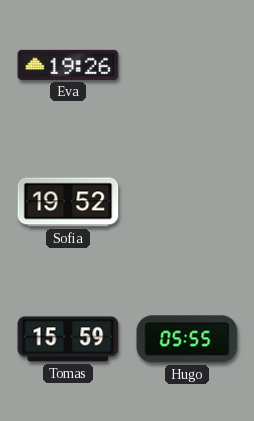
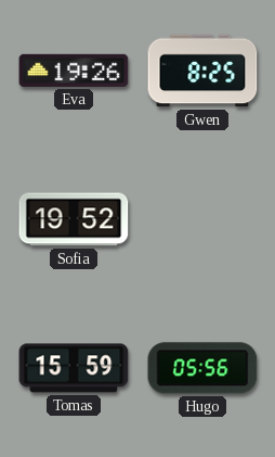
Gwen: none -> 8:25 (202, 71)
Hugo: 05:55 -> 05:56 (202, 368)
